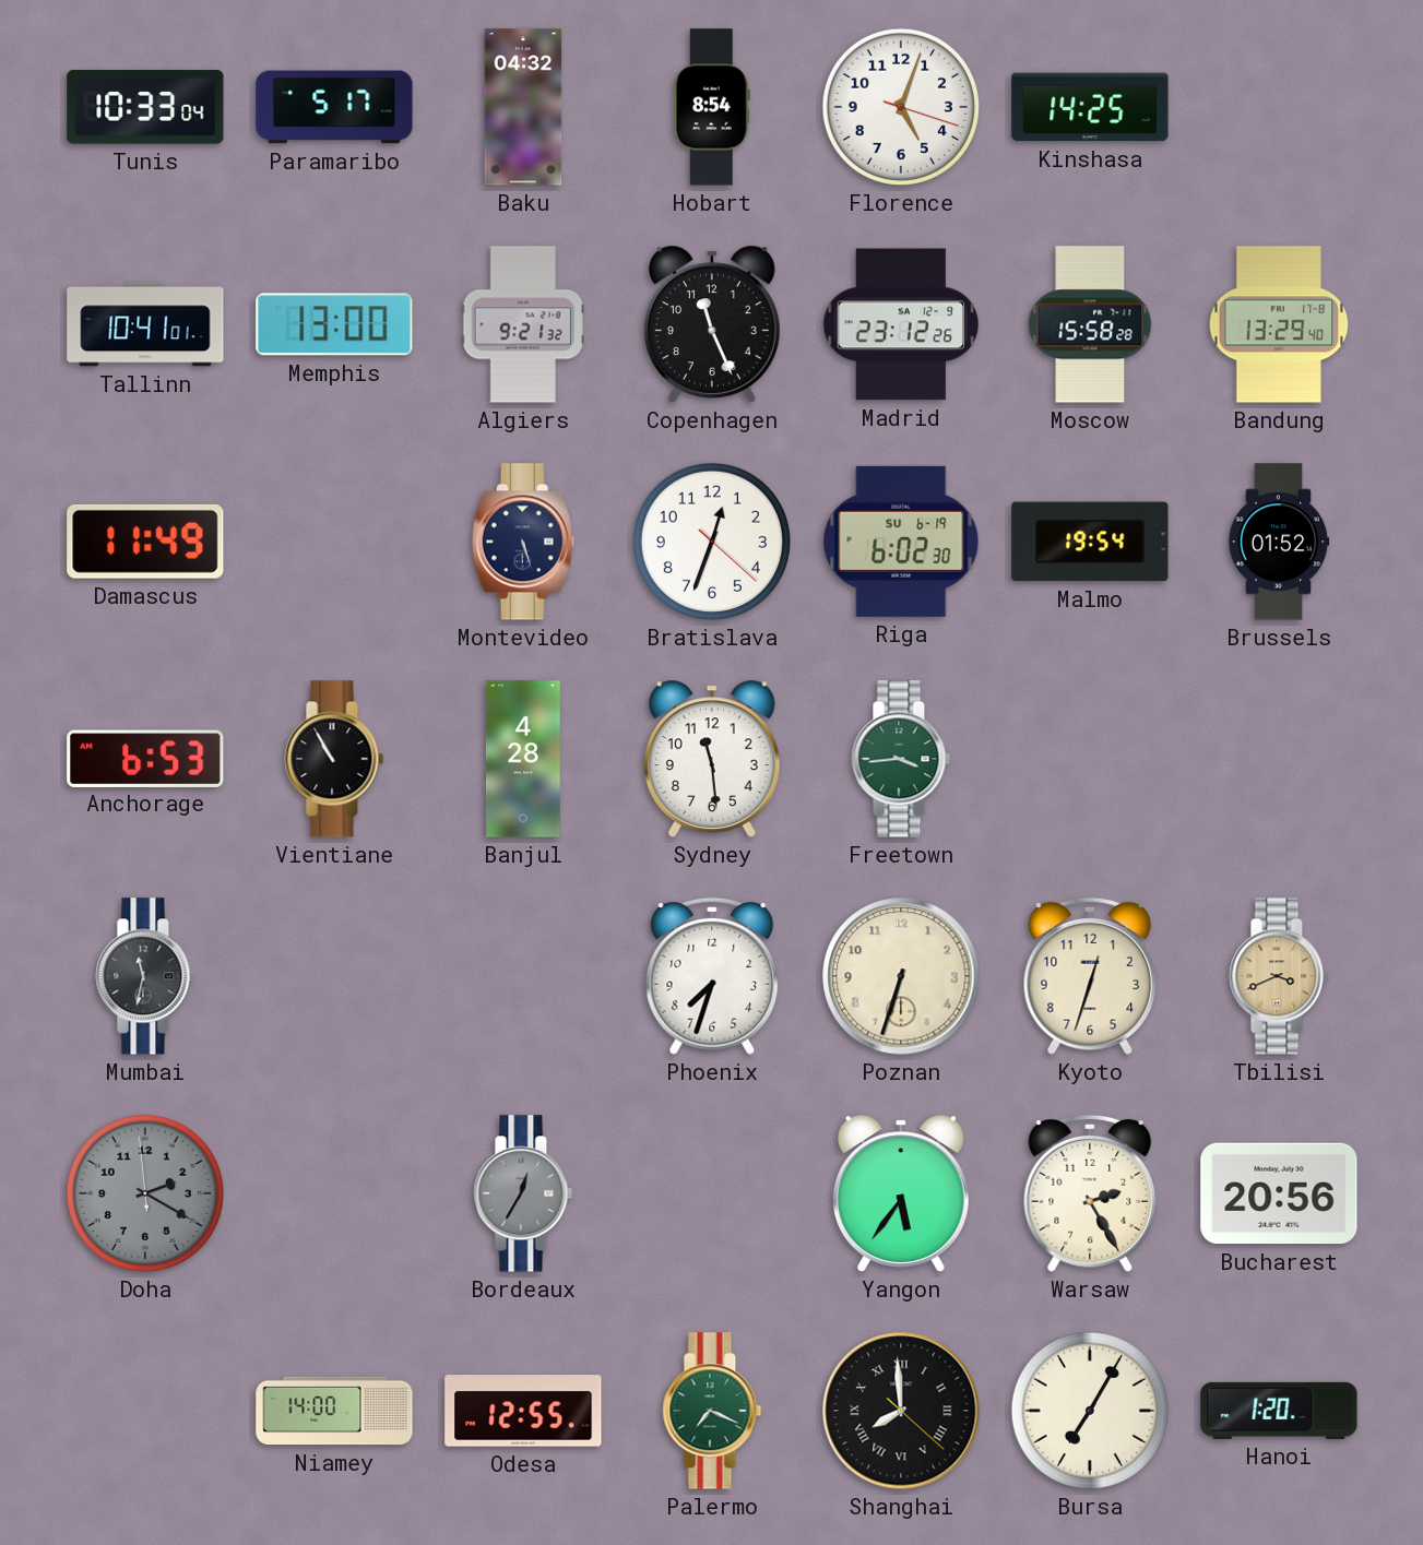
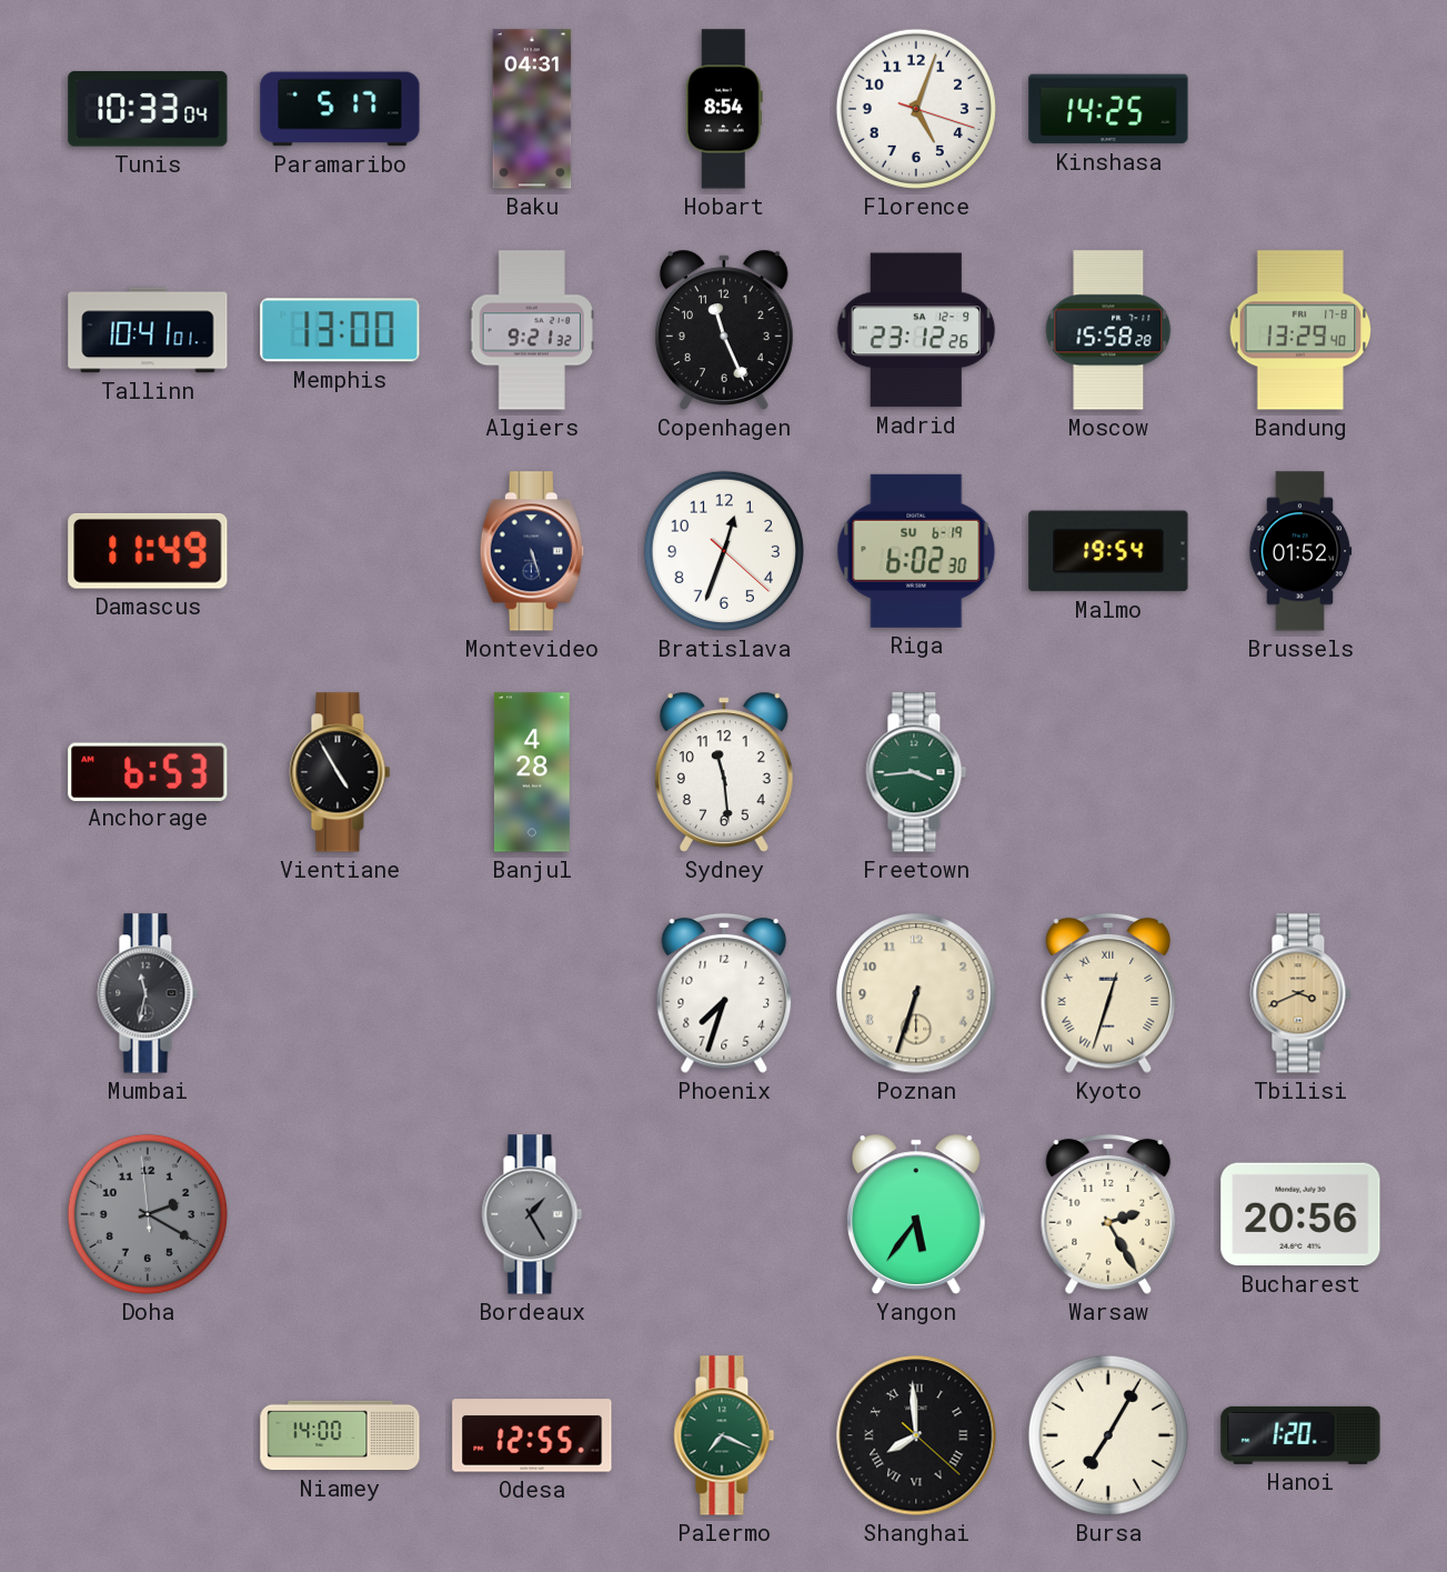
Baku: 04:32 -> 04:31 (532, 109)
Vientiane: 10:55 -> 4:55 (340, 772)
Kyoto numerals: Arabic -> Roman (1108, 993)
Bordeaux: 12:35 -> 1:25 (532, 1214)
